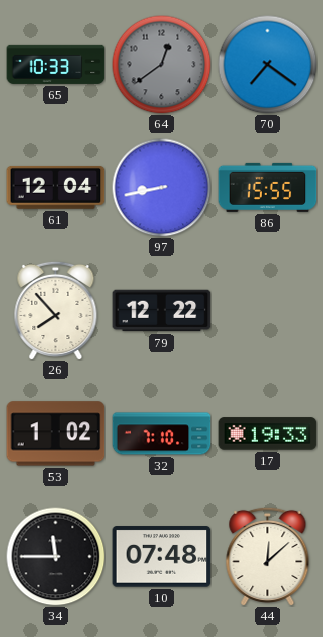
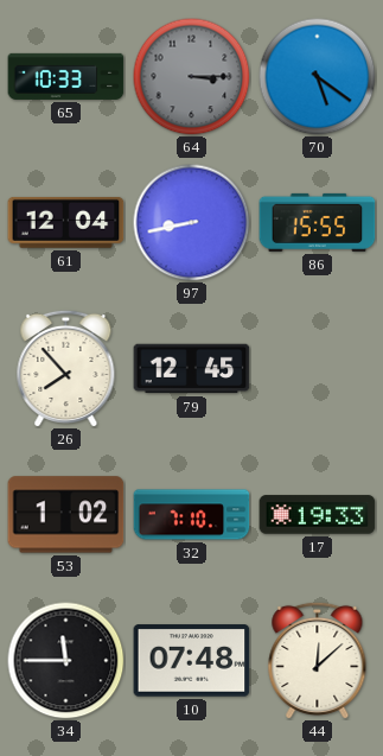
64: 12:39 -> 3:15 (192, 77)
70: 7:21 -> 5:21 (318, 77)
79: 12:22 -> 12:45 (192, 369)
